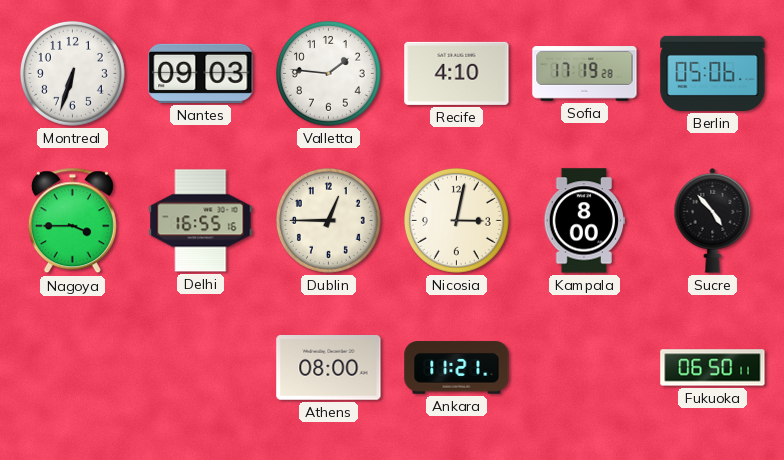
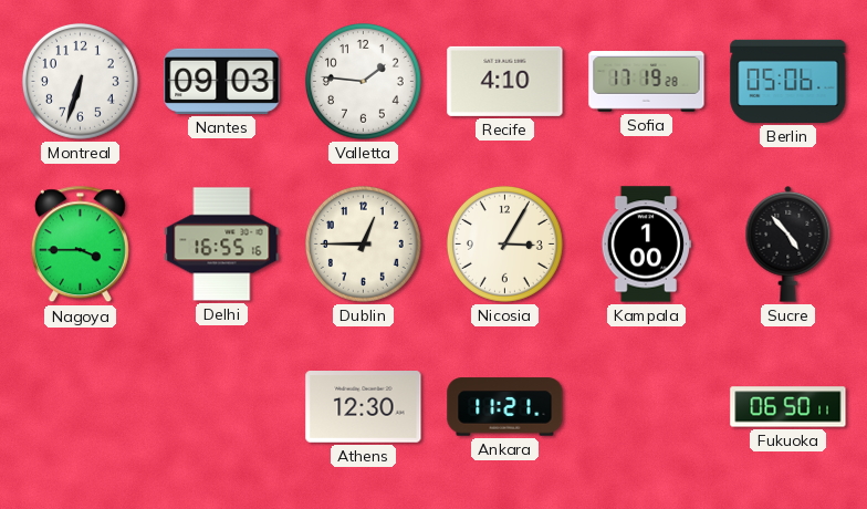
Nicosia: 3:02 -> 3:05 (504, 243)
Kampala: 8:00 -> 1:00 (646, 245)
Athens: 08:00 -> 12:30 (364, 407)
